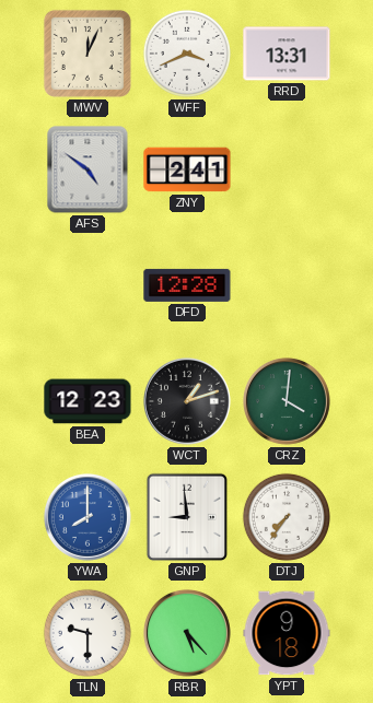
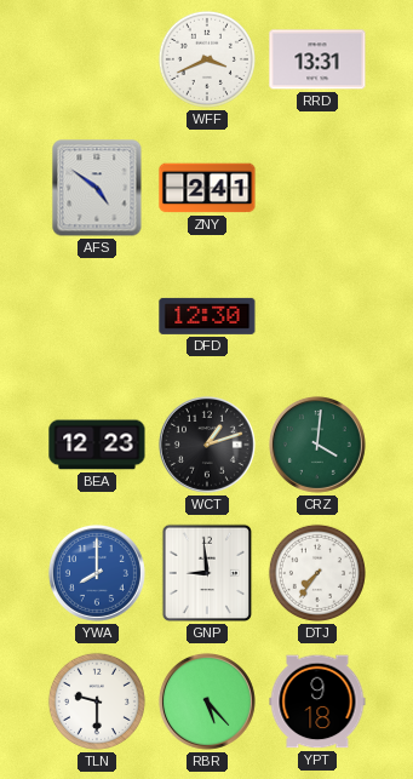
MWV: 12:04 -> none (88, 54)
DFD: 12:28 -> 12:30 (207, 316)
